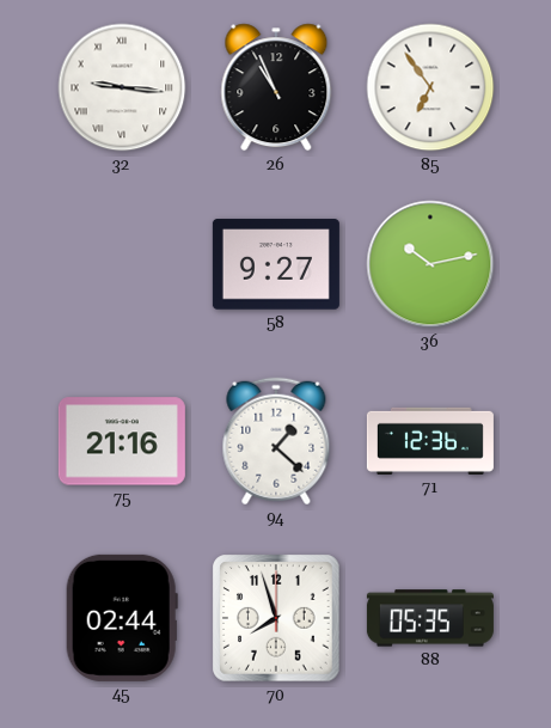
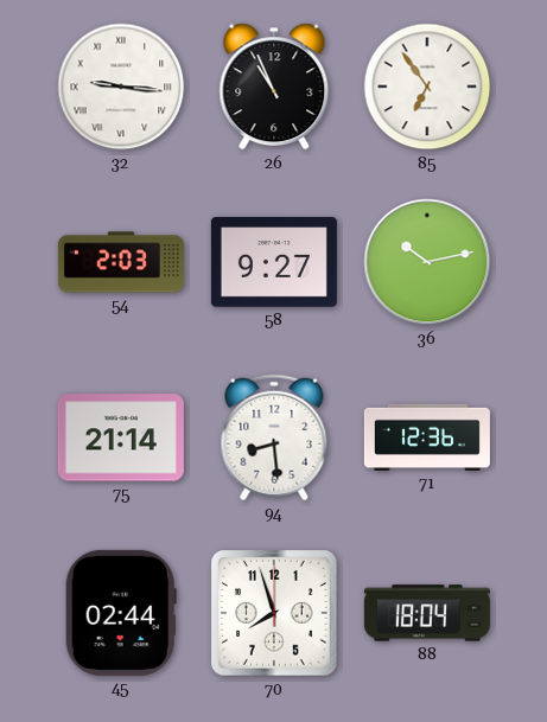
54: none -> 2:03 (121, 262)
75: 21:16 -> 21:14 (121, 437)
94: 1:22 -> 8:29 (274, 437)
88: 05:35 -> 18:04 (427, 613)
